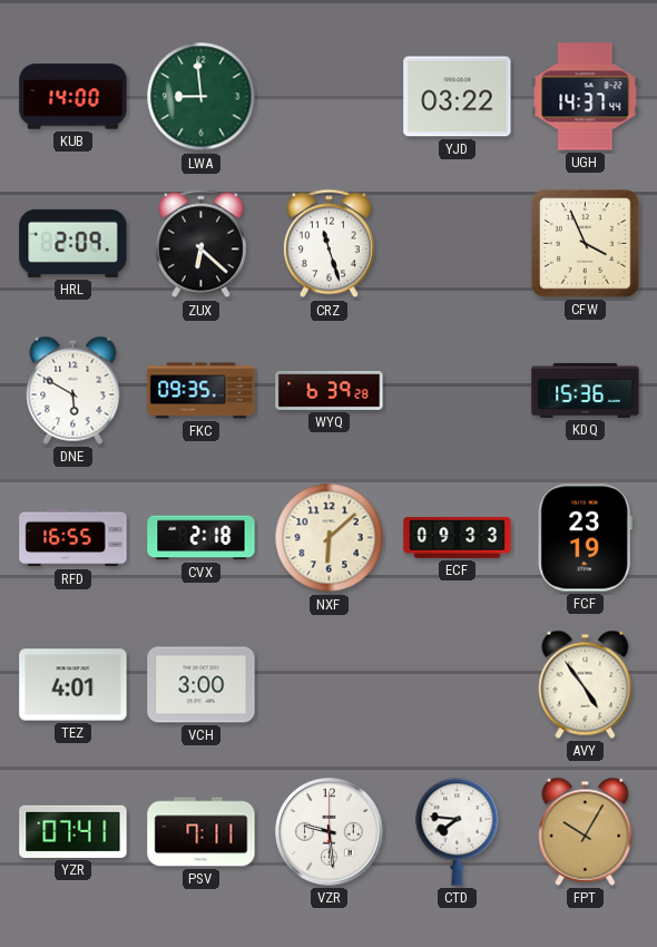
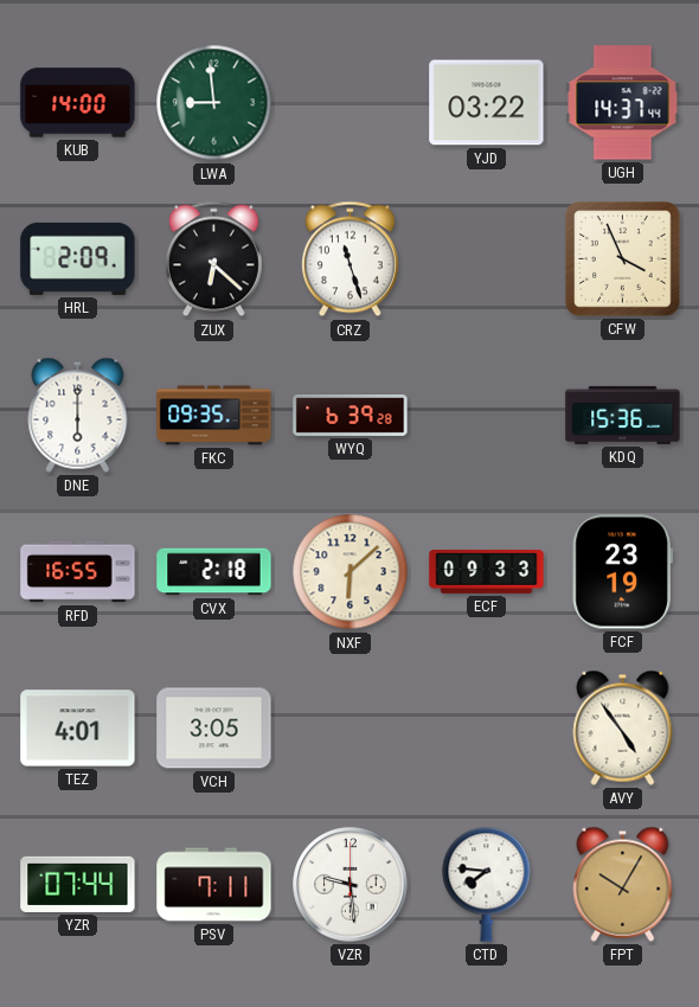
DNE: 5:50 -> 6:00 (78, 415)
VCH: 3:00 -> 3:05 (214, 729)
YZR: 07:41 -> 07:44 (78, 884)
